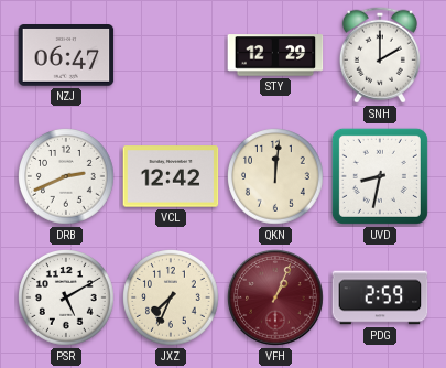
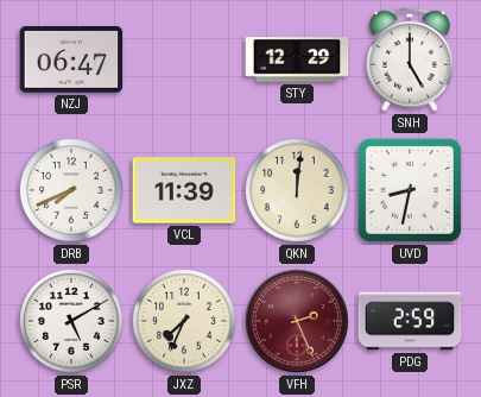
SNH: 2:00 -> 5:00 (410, 59)
DRB: 2:41 -> 7:41 (72, 191)
VCL: 12:42 -> 11:39 (184, 190)
VFH: 1:04 -> 2:26 (297, 321)
